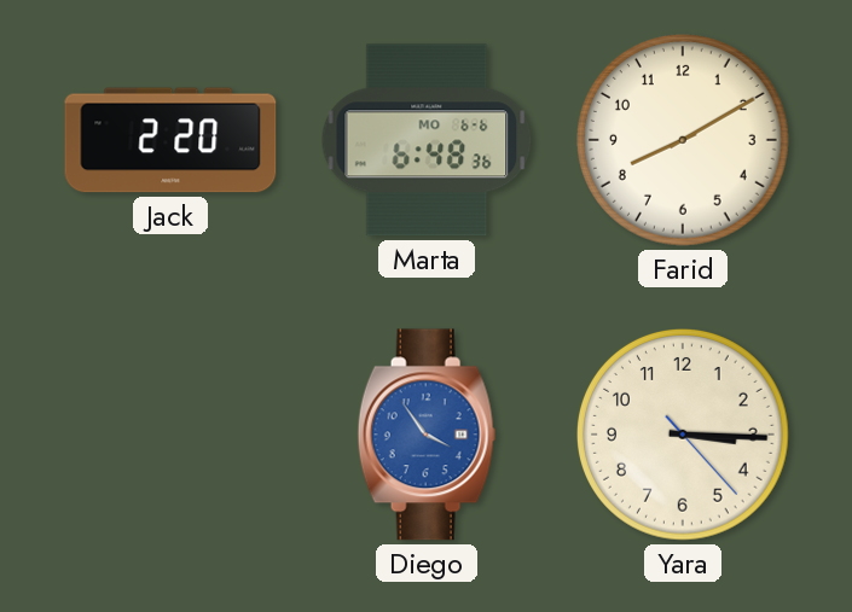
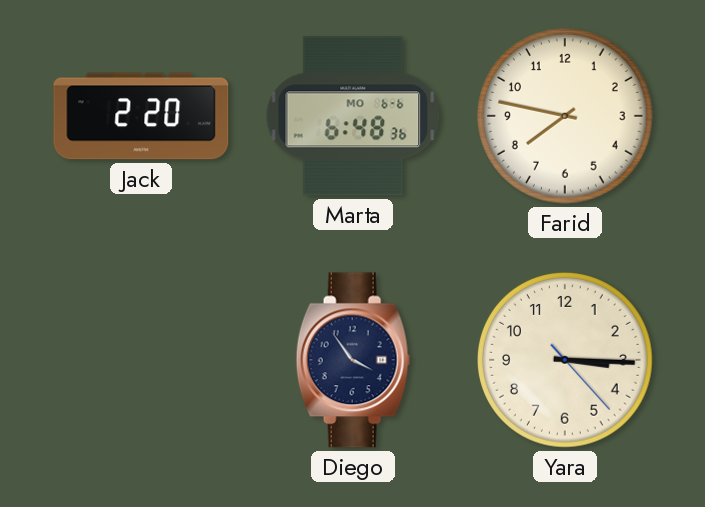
Farid: 8:10 -> 7:47 (566, 117)
Diego dial: blue -> navy (353, 360)
